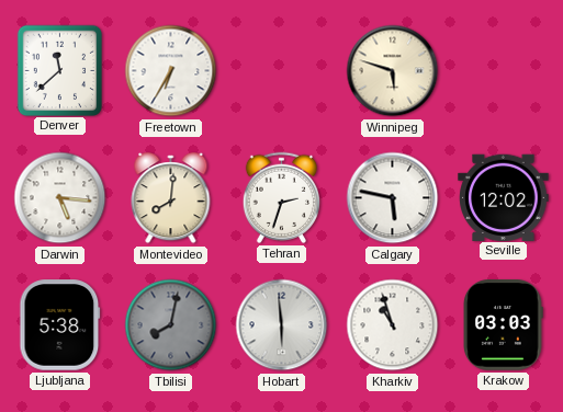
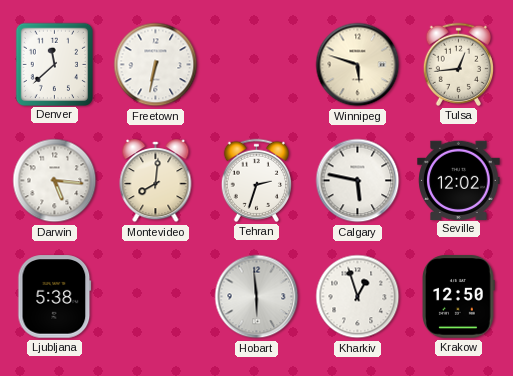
Freetown: 6:35 -> 6:32 (156, 65)
Tulsa: none -> 12:44 (458, 64)
Tbilisi: 8:02 -> none (171, 325)
Kharkiv: 10:57 -> 12:57 (358, 297)
Krakow: 03:03 -> 12:50 (459, 297)
